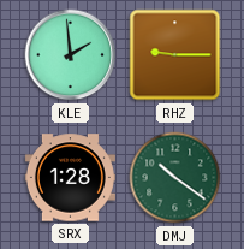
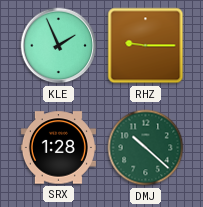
KLE: 1:59 -> 1:56 (59, 46)
DMJ: 10:21 -> 10:22 (146, 148)
